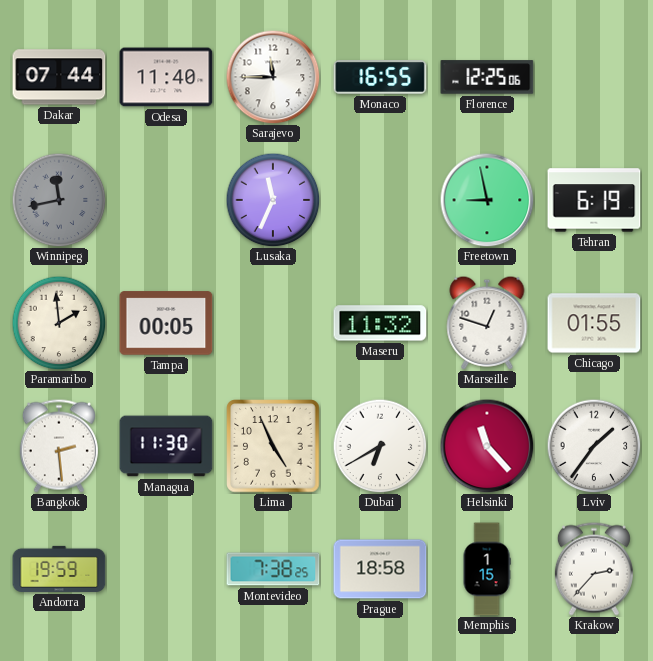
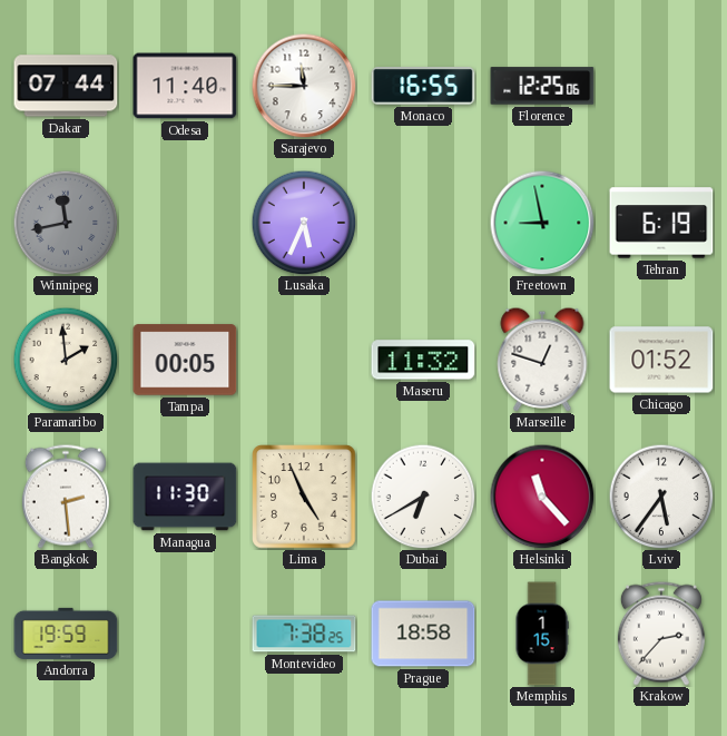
Lusaka: 11:34 -> 5:34 (304, 223)
Chicago: 01:55 -> 01:52 (661, 360)
Lviv: 1:36 -> 5:36 (661, 497)
